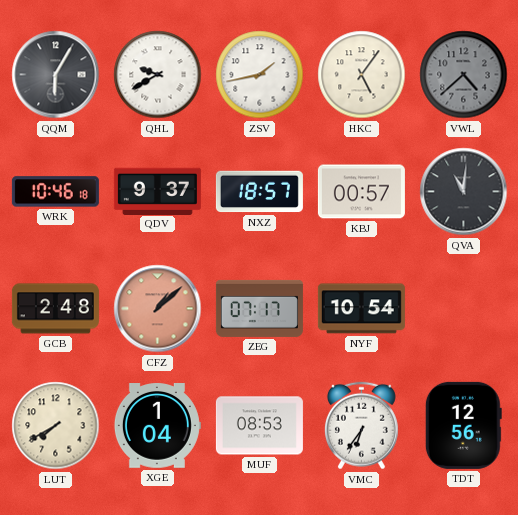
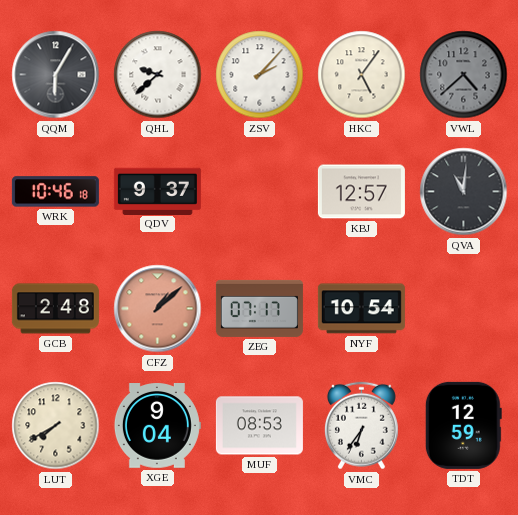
QHL: 9:40 -> 9:38 (158, 75)
ZSV: 1:43 -> 2:07 (260, 75)
NXZ: 18:57 -> none (259, 192)
KBJ: 00:57 -> 12:57 (361, 192)
XGE: 1:04 -> 9:04 (157, 426)
TDT: 12:56 -> 12:59 (463, 425)
